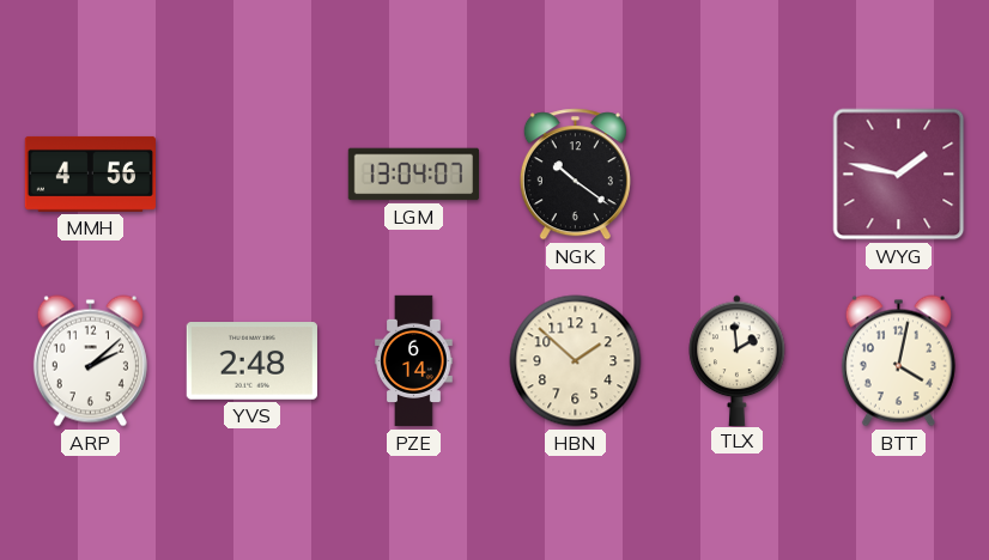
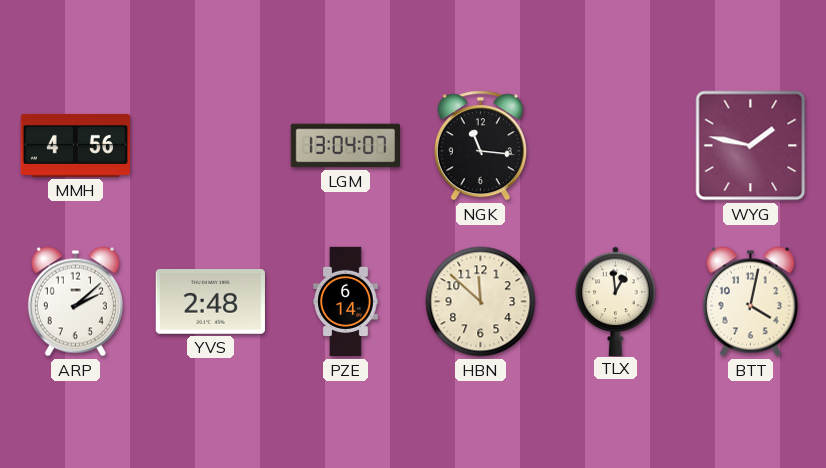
NGK: 10:21 -> 11:16 (480, 146)
HBN: 1:52 -> 11:52 (481, 302)
TLX: 1:59 -> 12:59 (616, 301)
